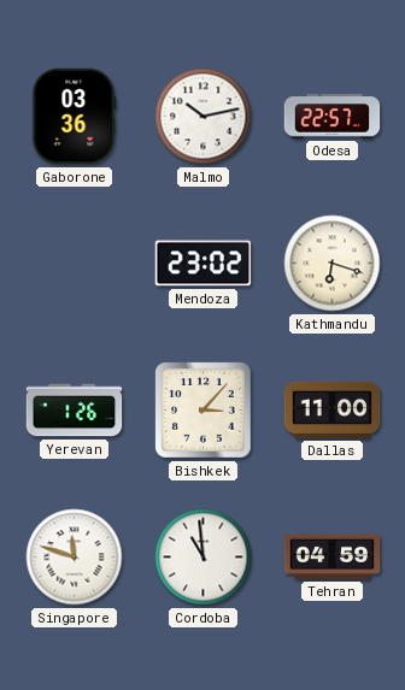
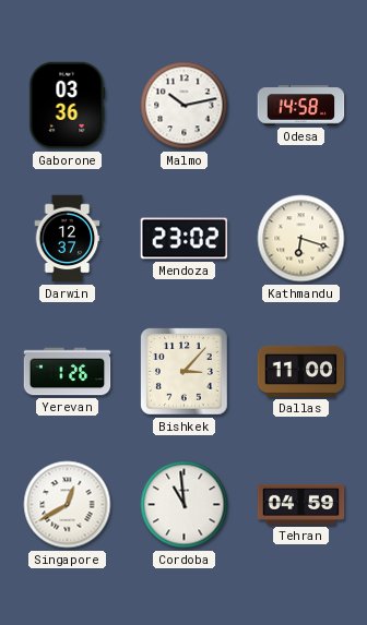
Odesa: 22:57 -> 14:58 (301, 106)
Darwin: none -> 12:37 (68, 239)
Singapore: 11:48 -> 12:40 (68, 505)
